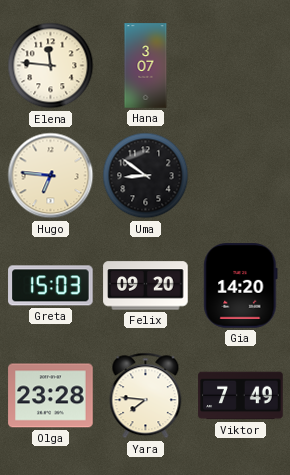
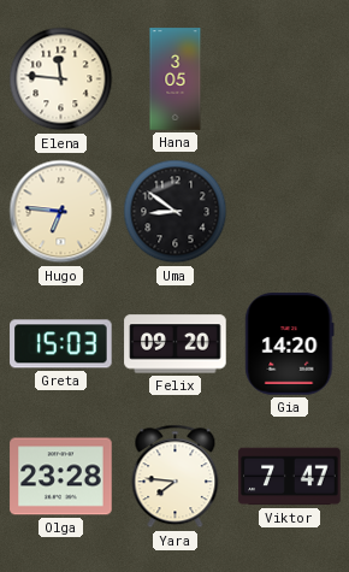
Hana: 3:07 -> 3:05 (176, 79)
Viktor: 7:49 -> 7:47 (290, 477)
